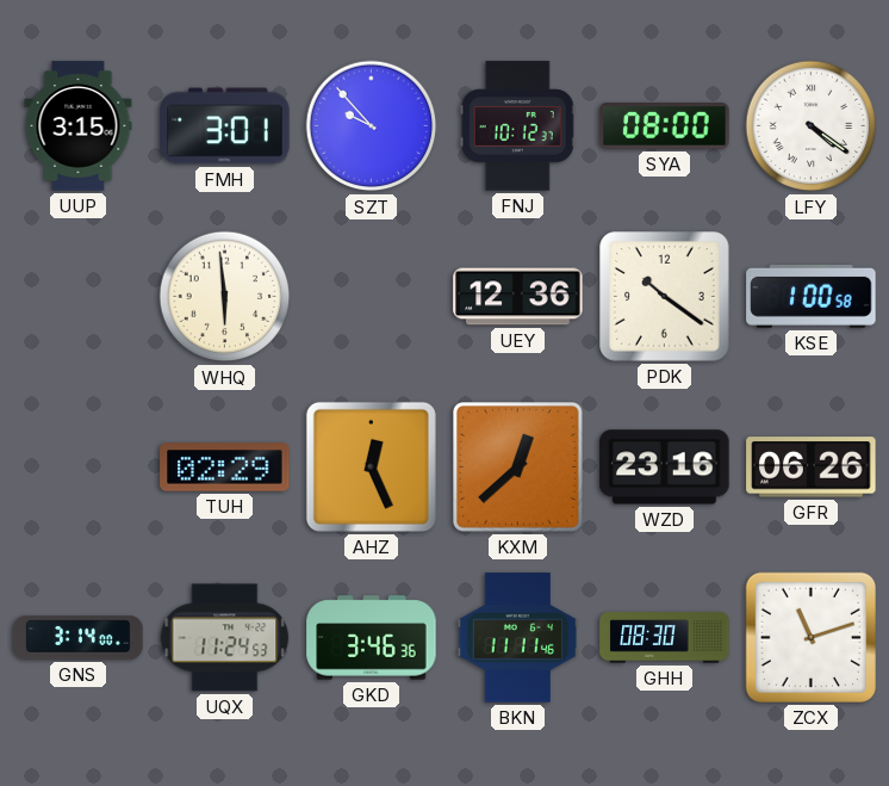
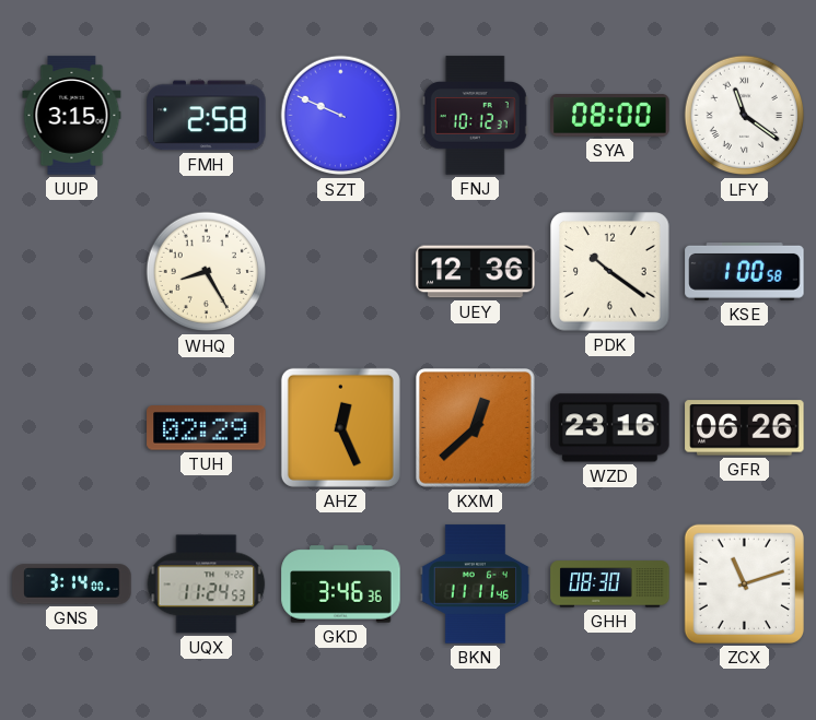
FMH: 3:01 -> 2:58 (207, 116)
SZT: 9:53 -> 9:49 (341, 116)
LFY: 4:21 -> 11:21 (745, 116)
WHQ: 5:59 -> 8:25 (207, 272)
